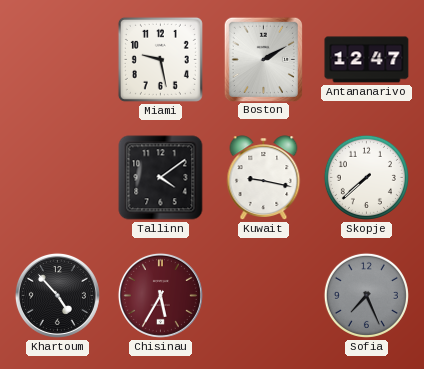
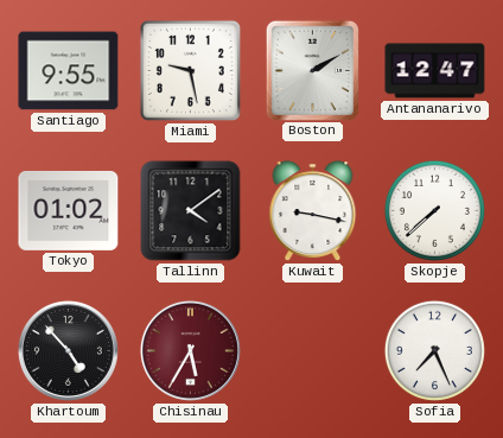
Santiago: none -> 9:55 (69, 71)
Tokyo: none -> 01:02 (69, 210)
Sofia dial: grey -> white (434, 350)
